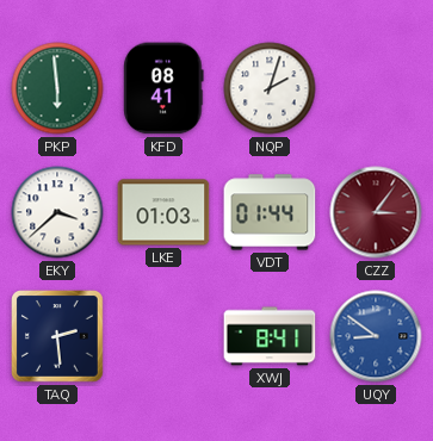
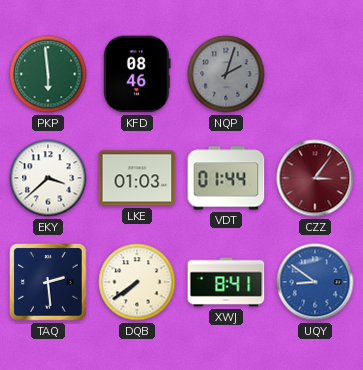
KFD: 08:41 -> 08:46 (137, 74)
NQP dial: white -> grey (226, 74)
DQB: none -> 7:39 (137, 282)
